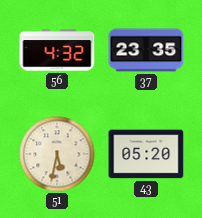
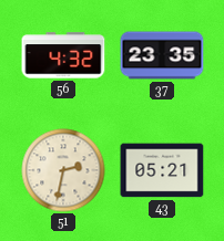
51: 5:32 -> 2:32 (63, 170)
43: 05:20 -> 05:21 (162, 170)
